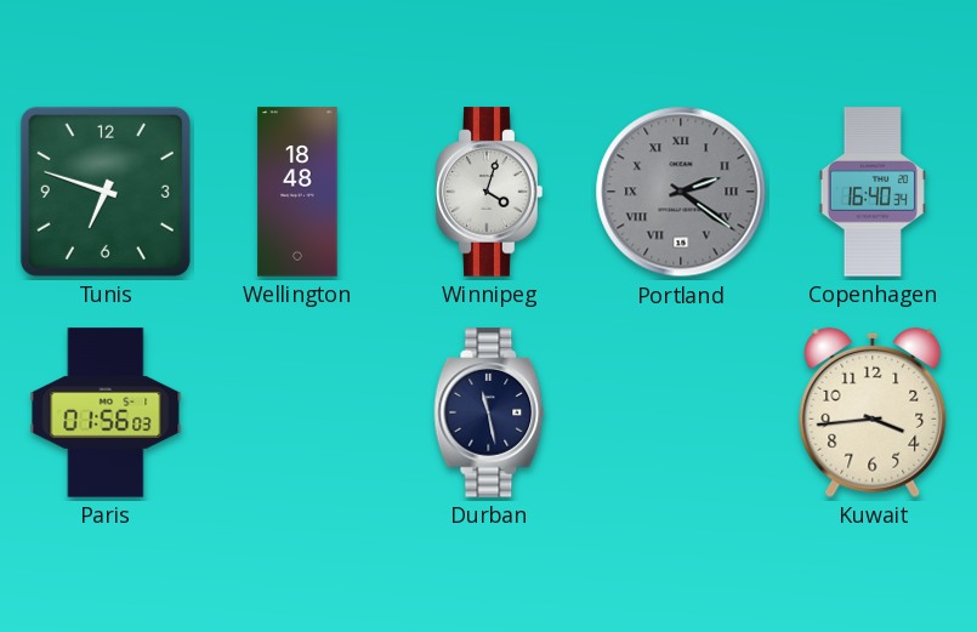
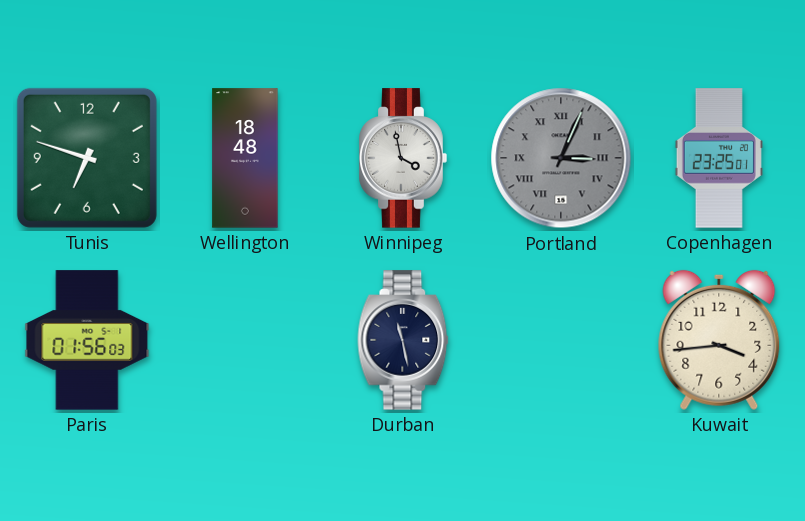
Winnipeg: 4:03 -> 3:58 (403, 158)
Portland: 2:21 -> 3:04 (561, 158)
Copenhagen: 16:40 -> 23:25 (719, 158)
